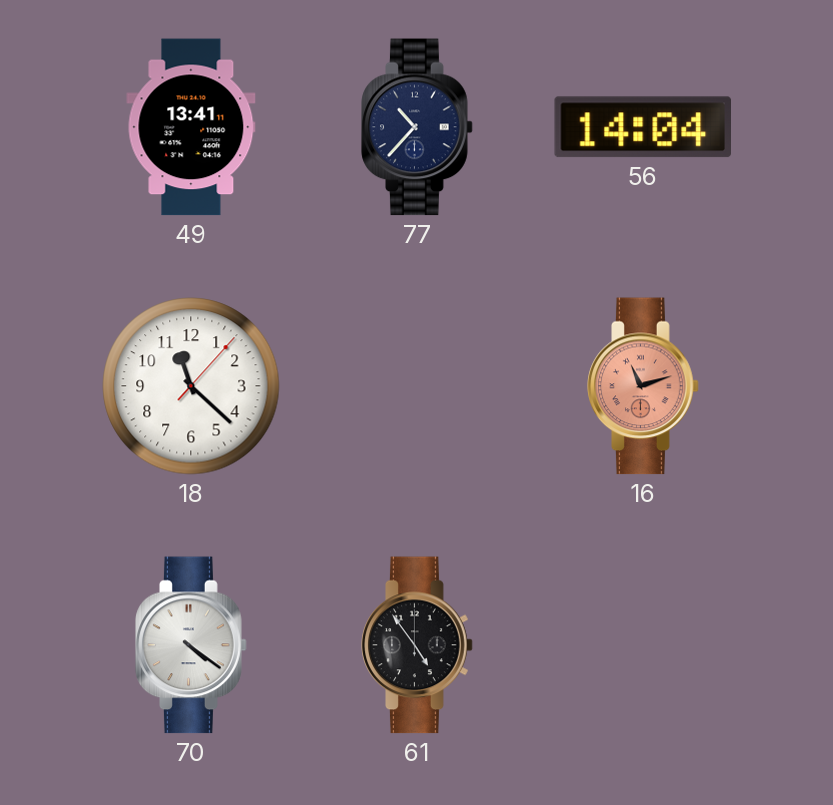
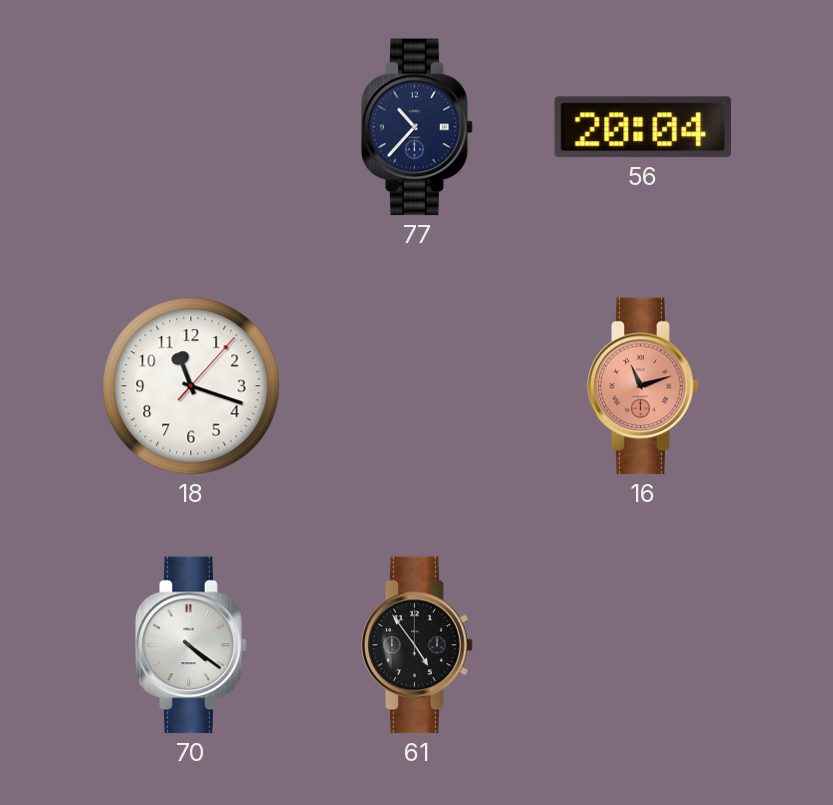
49: 13:41 -> none (191, 127)
56: 14:04 -> 20:04 (642, 127)
18: 11:22 -> 11:18 (191, 386)
